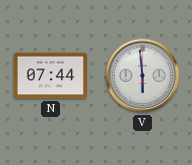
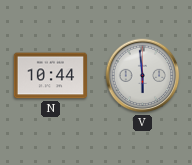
N: 07:44 -> 10:44 (50, 76)
